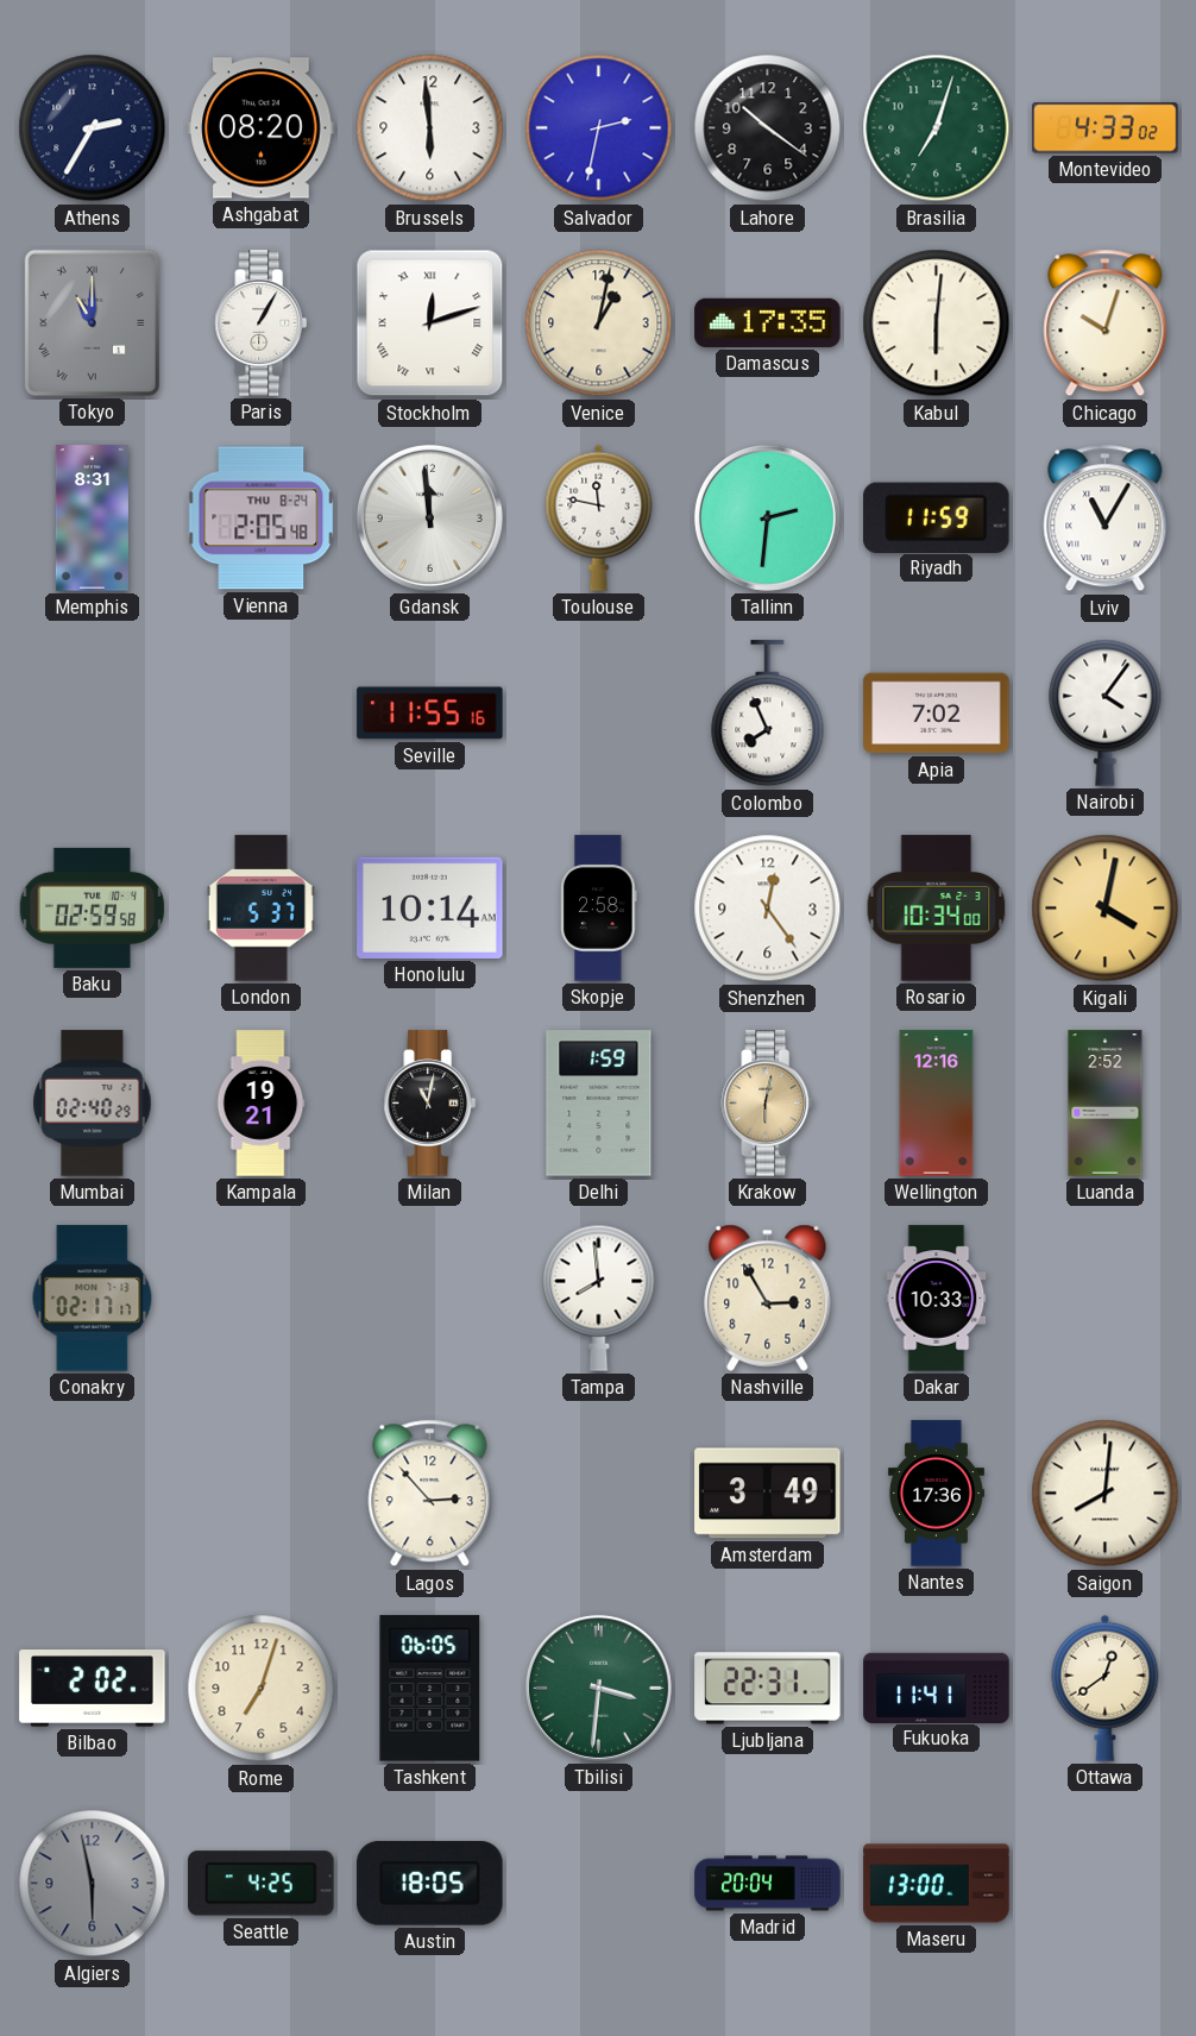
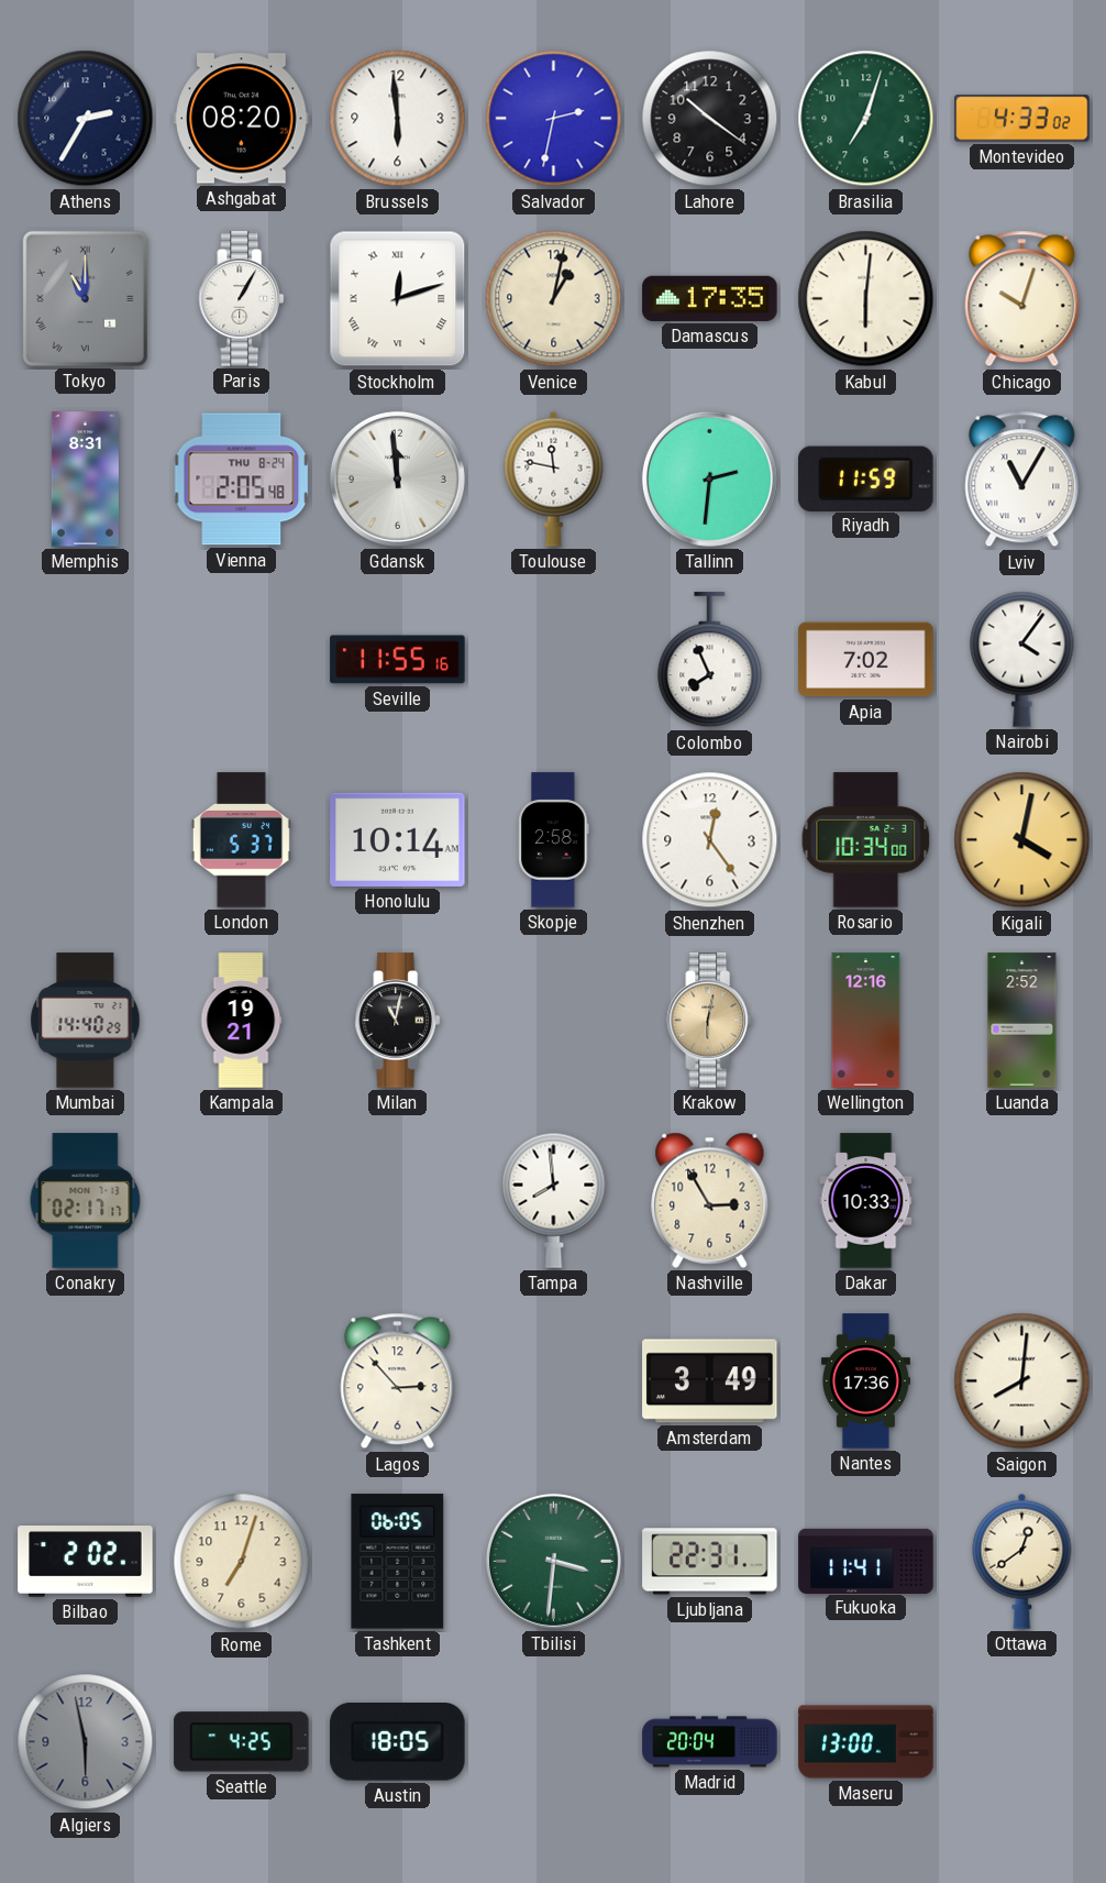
Baku: 02:59 -> none (93, 907)
Mumbai: 02:40 -> 14:40 (86, 1021)
Delhi: 1:59 -> none (599, 1104)
